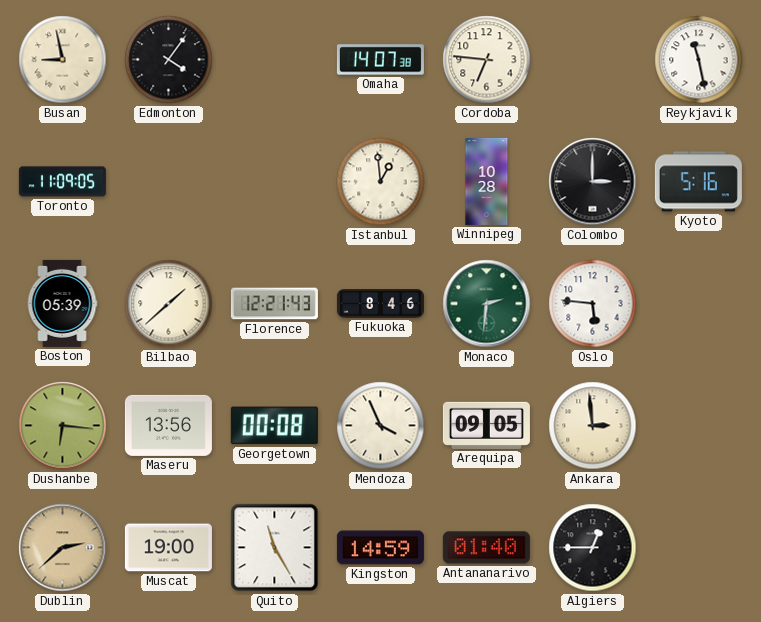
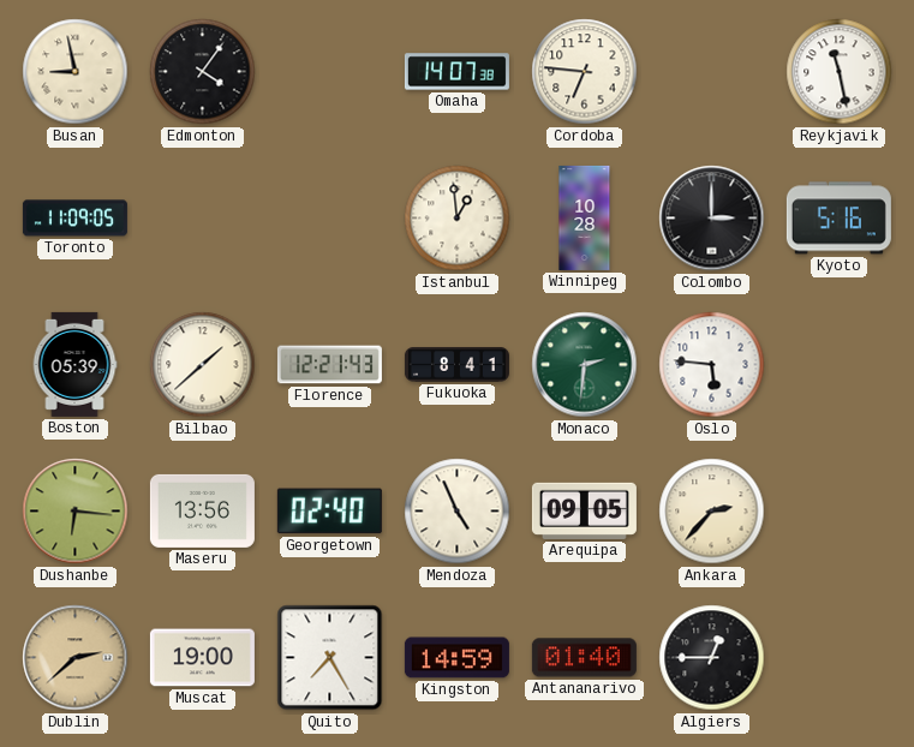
Fukuoka: 8:46 -> 8:41 (456, 365)
Georgetown: 00:08 -> 02:40 (329, 512)
Mendoza: 3:56 -> 4:56 (458, 512)
Ankara: 2:59 -> 2:37 (712, 512)
Quito: 11:25 -> 7:25 (330, 658)
